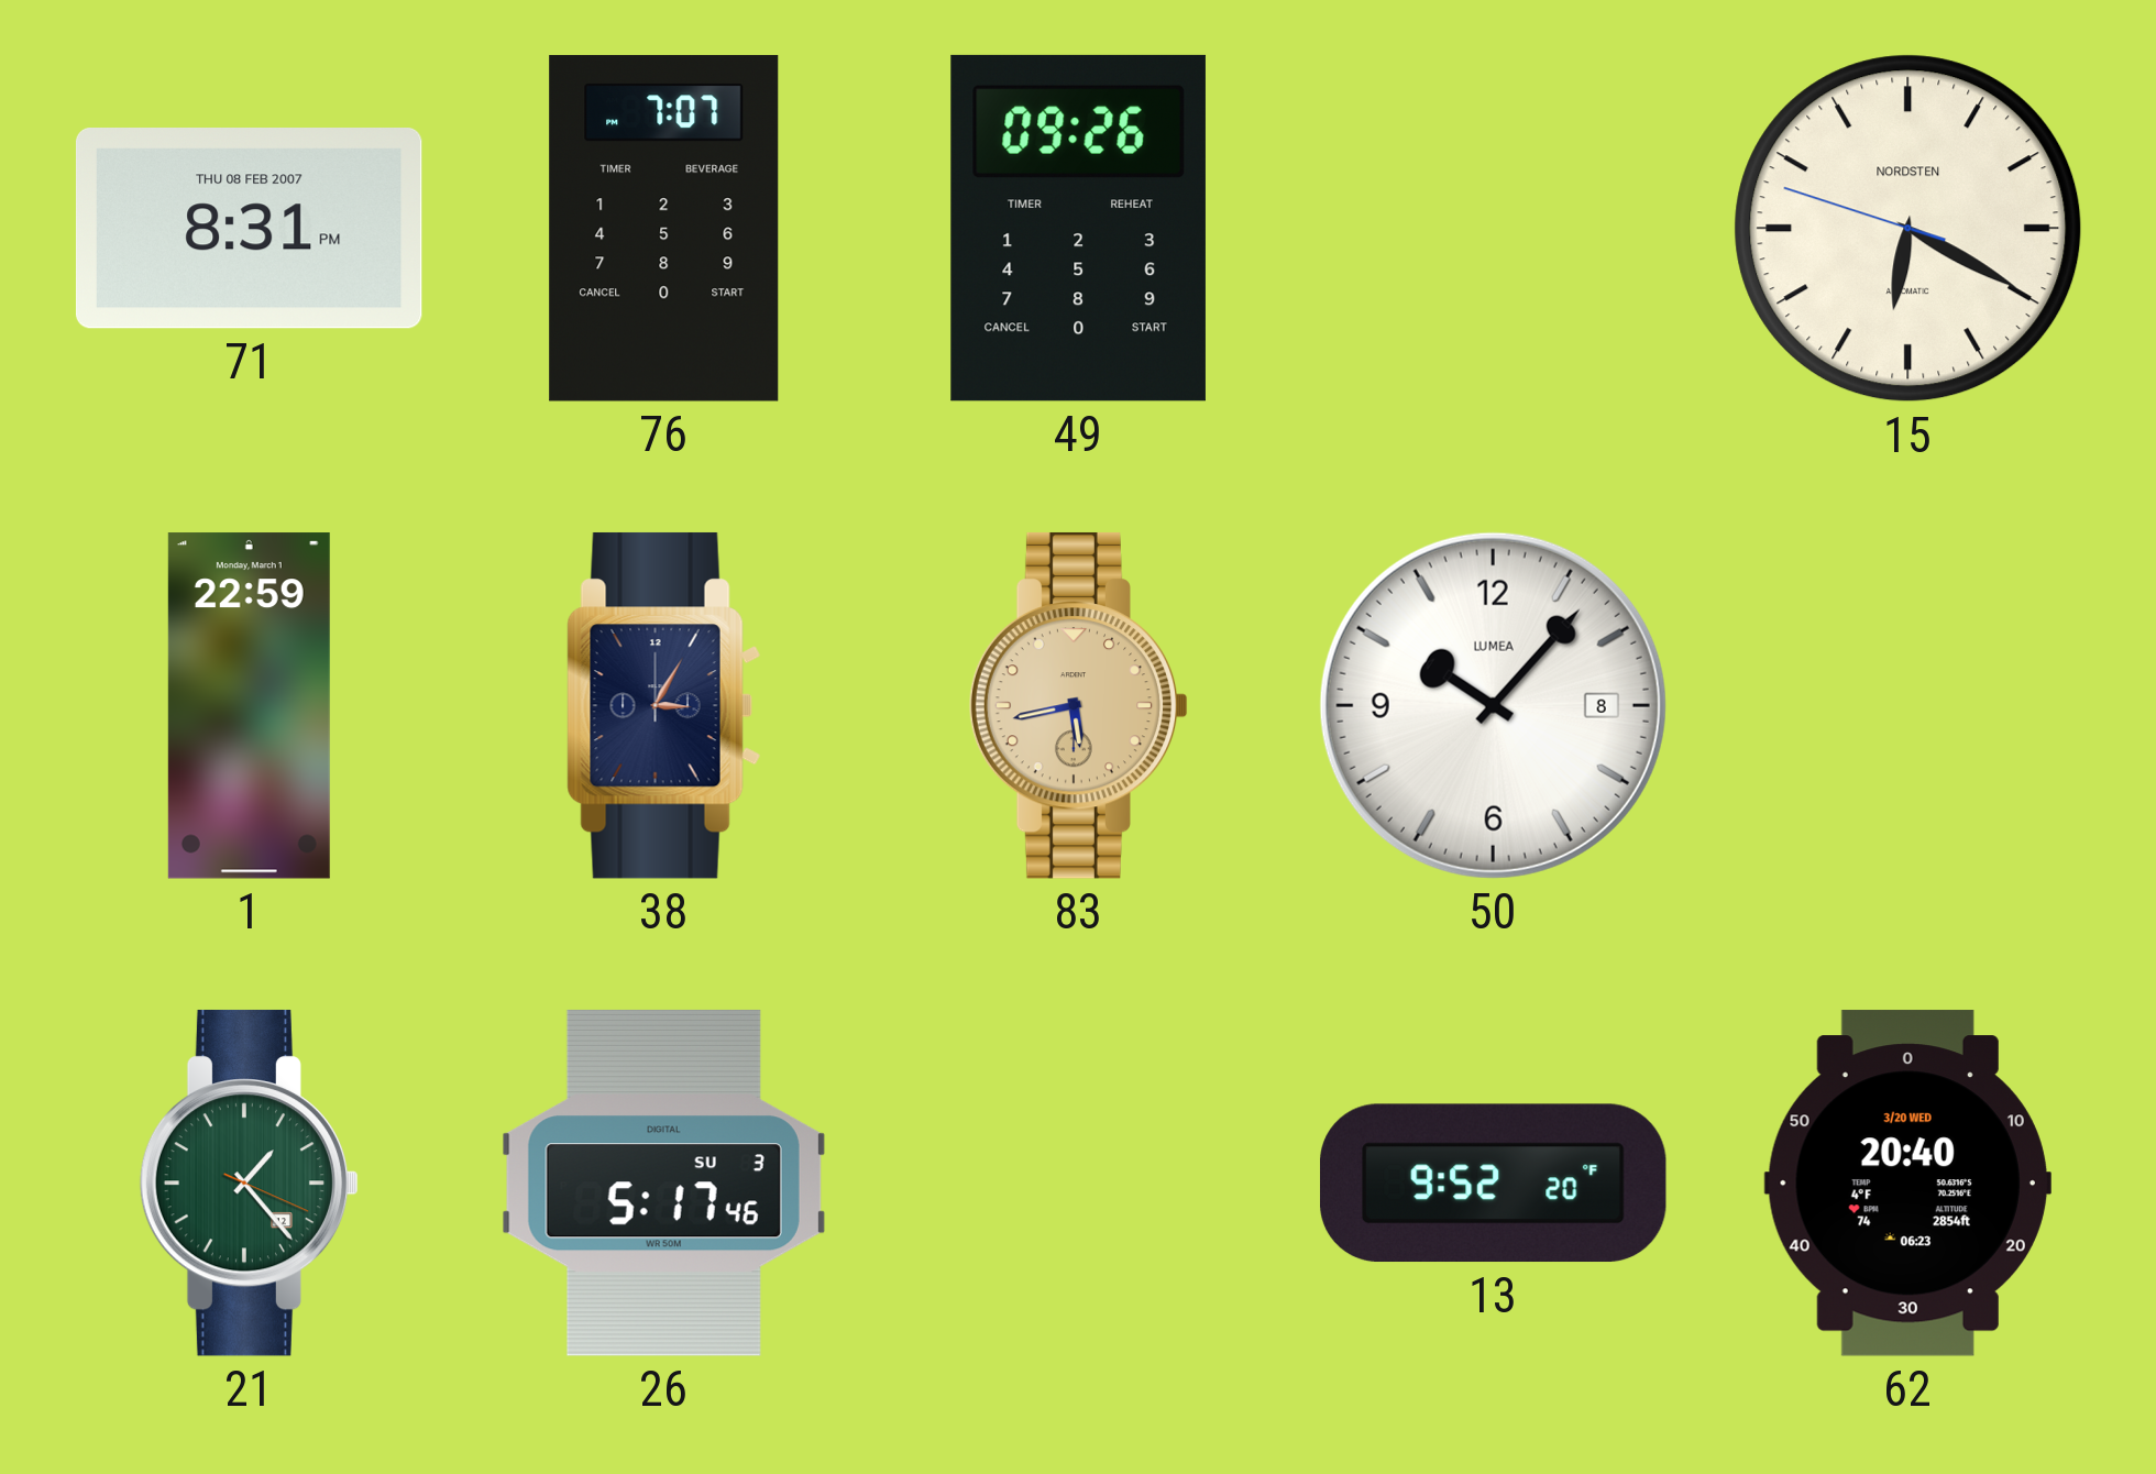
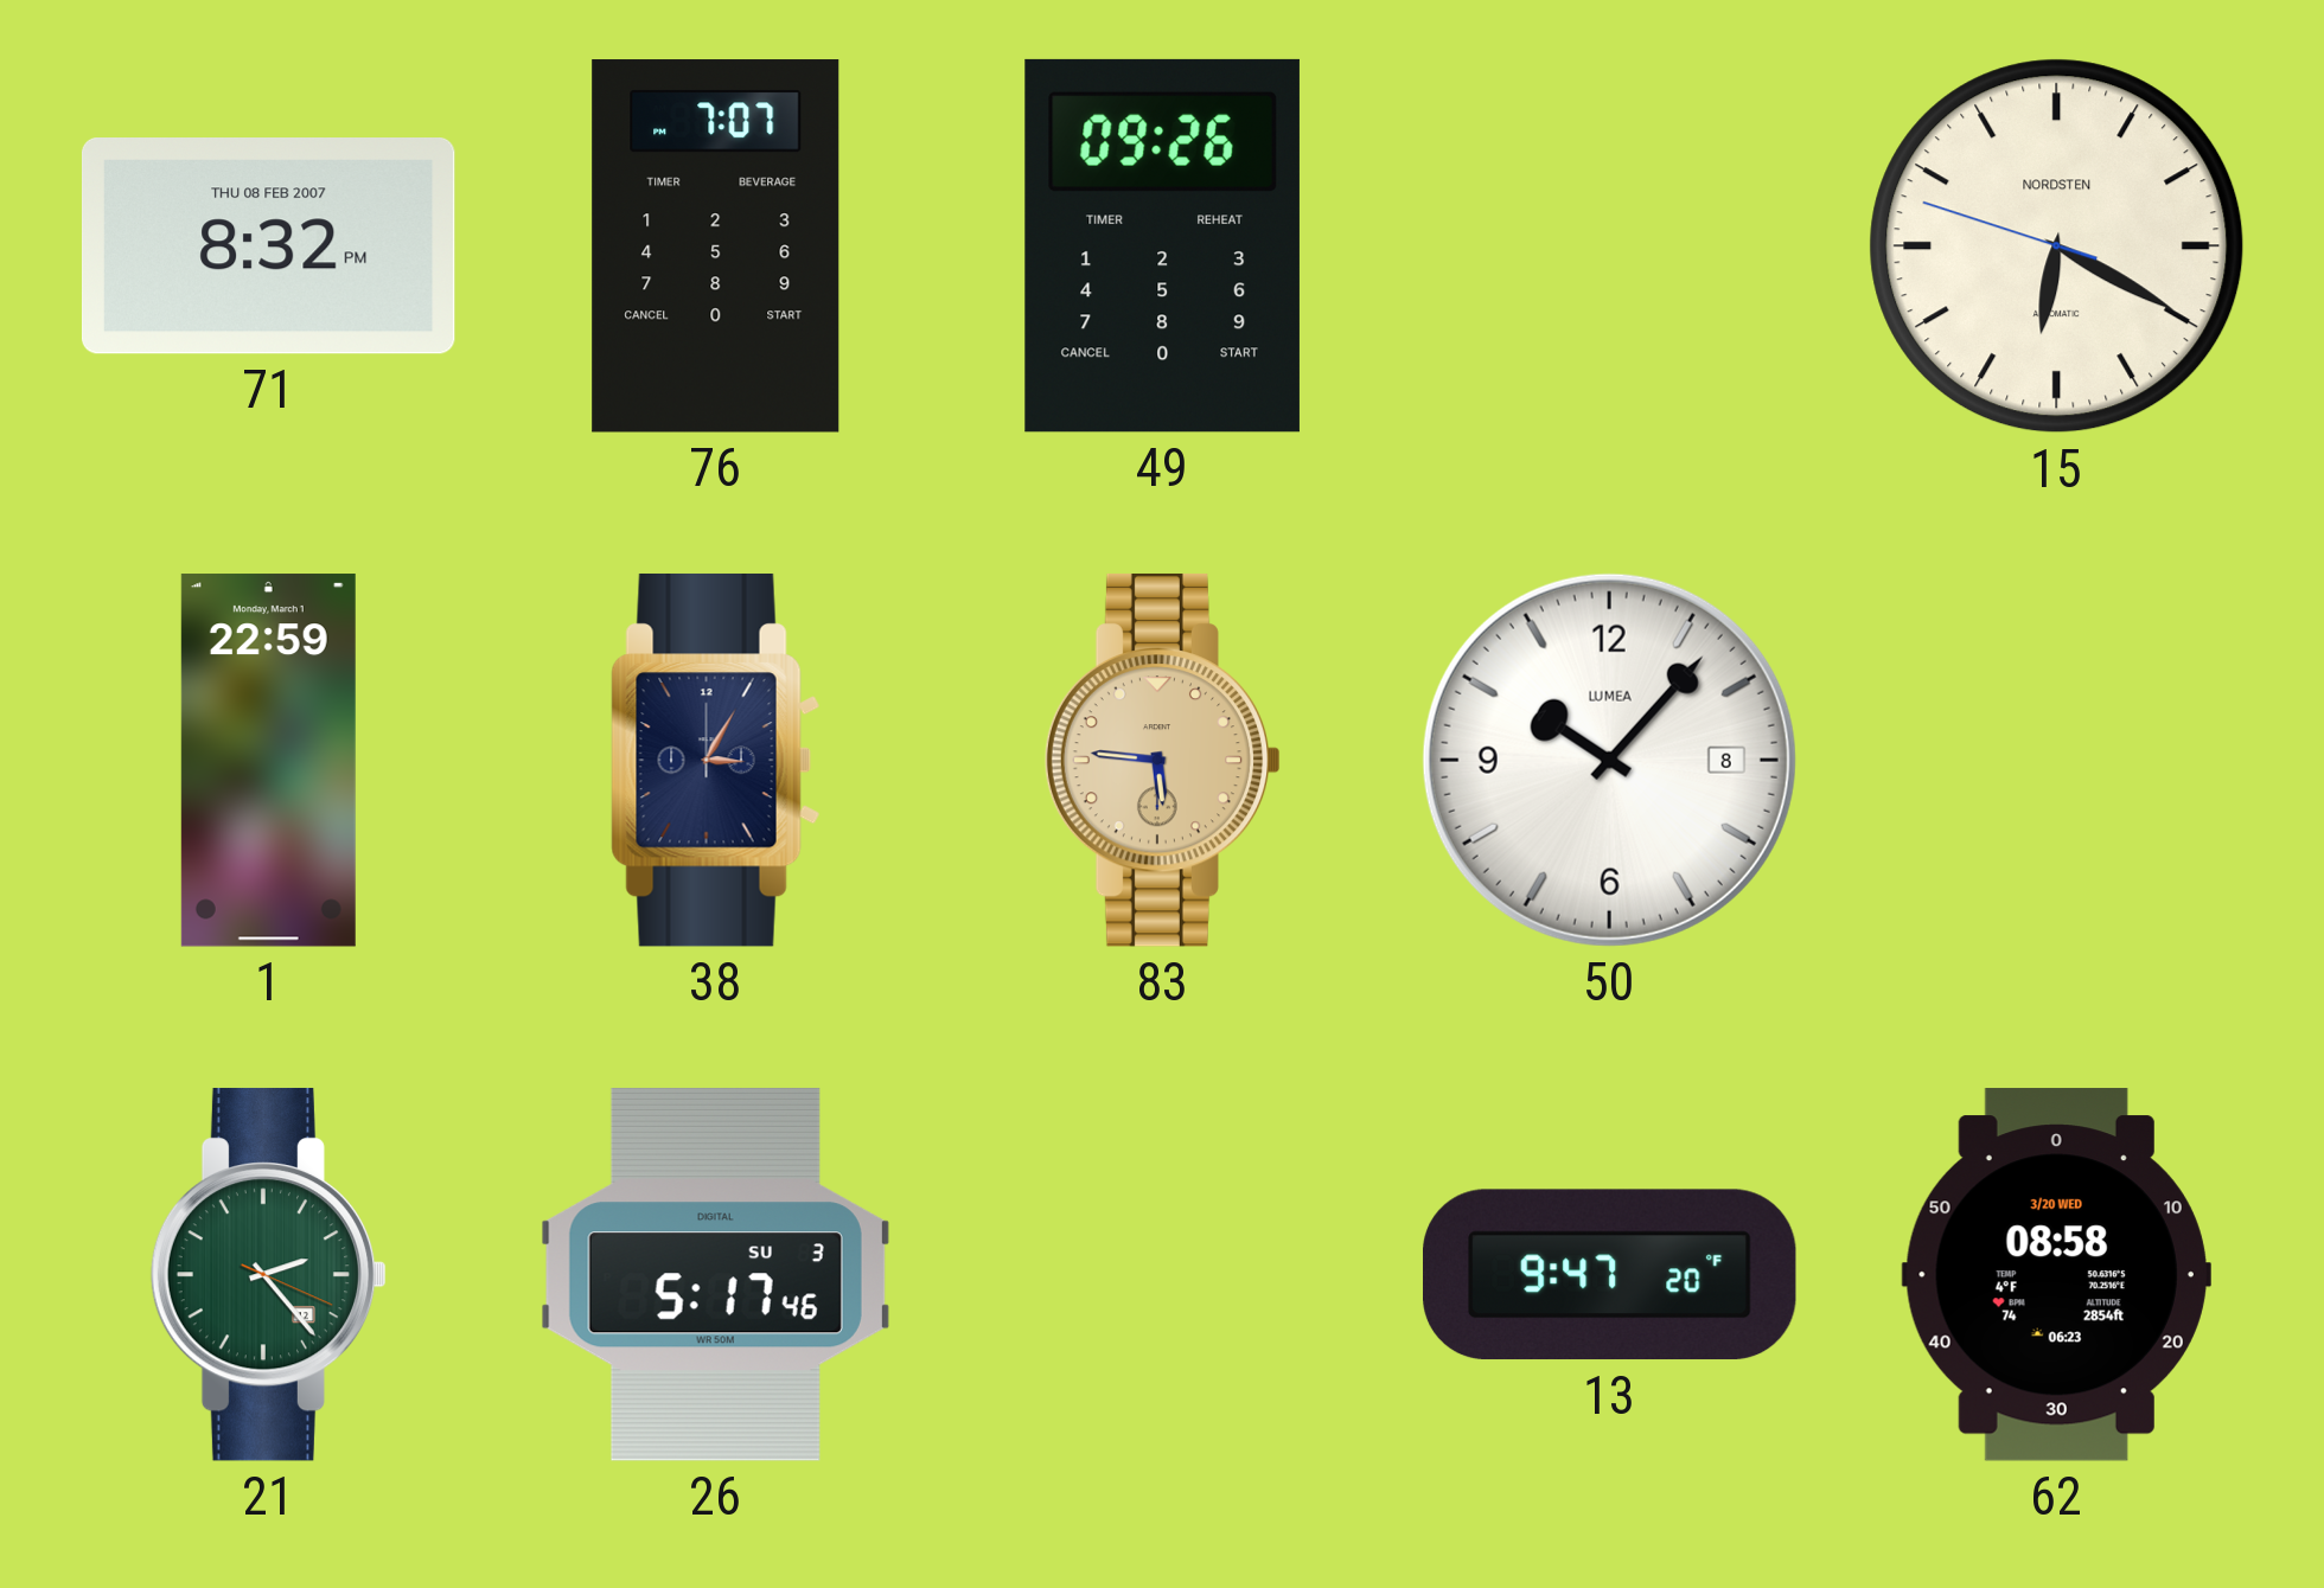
71: 8:31 -> 8:32 (268, 246)
83: 5:43 -> 5:46 (1163, 760)
21: 1:23 -> 2:23 (269, 1274)
13: 9:52 -> 9:47 (1610, 1275)
62: 20:40 -> 08:58 (2056, 1275)
